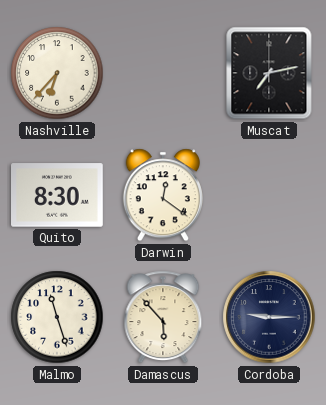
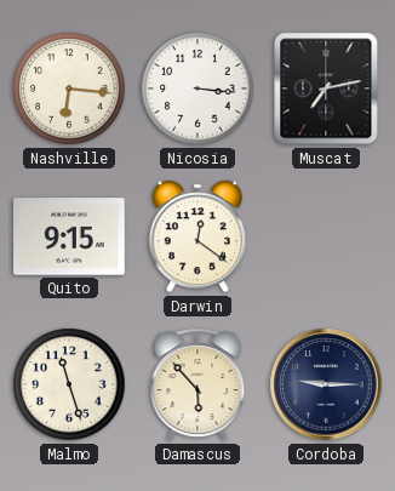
Nashville: 6:37 -> 6:16 (69, 89)
Nicosia: none -> 3:16 (198, 89)
Quito: 8:30 -> 9:15 (70, 236)
